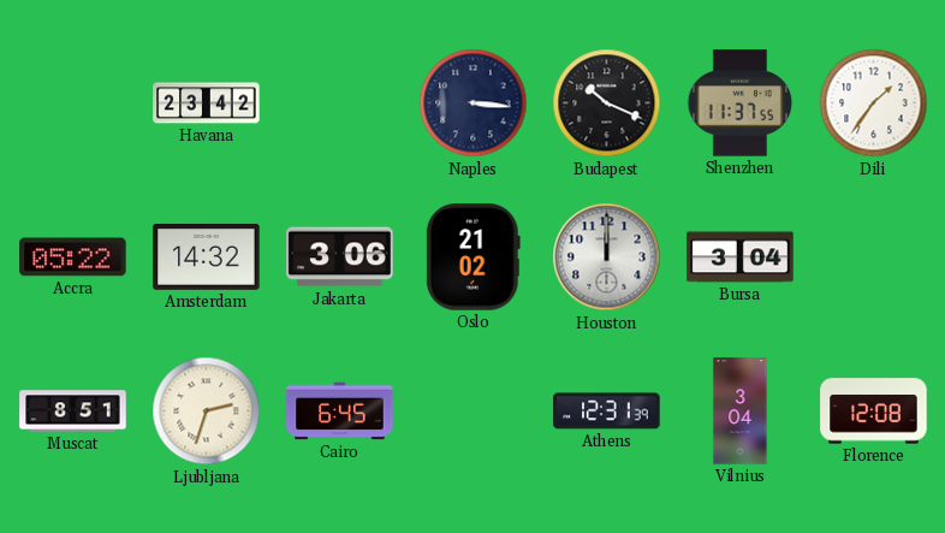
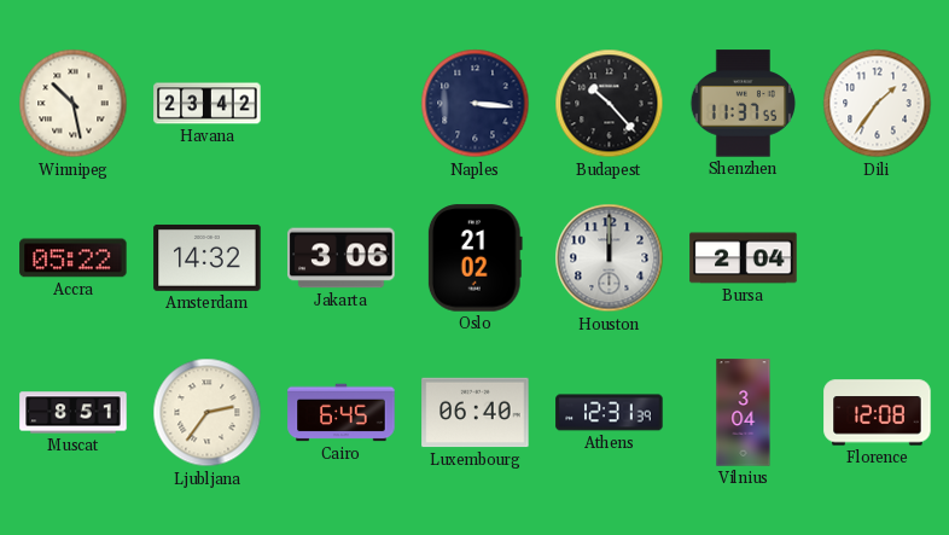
Winnipeg: none -> 10:28 (74, 104)
Budapest: 10:19 -> 10:23 (610, 104)
Bursa: 3:04 -> 2:04 (744, 258)
Ljubljana: 2:33 -> 2:36 (208, 413)
Luxembourg: none -> 06:40 (476, 413)
